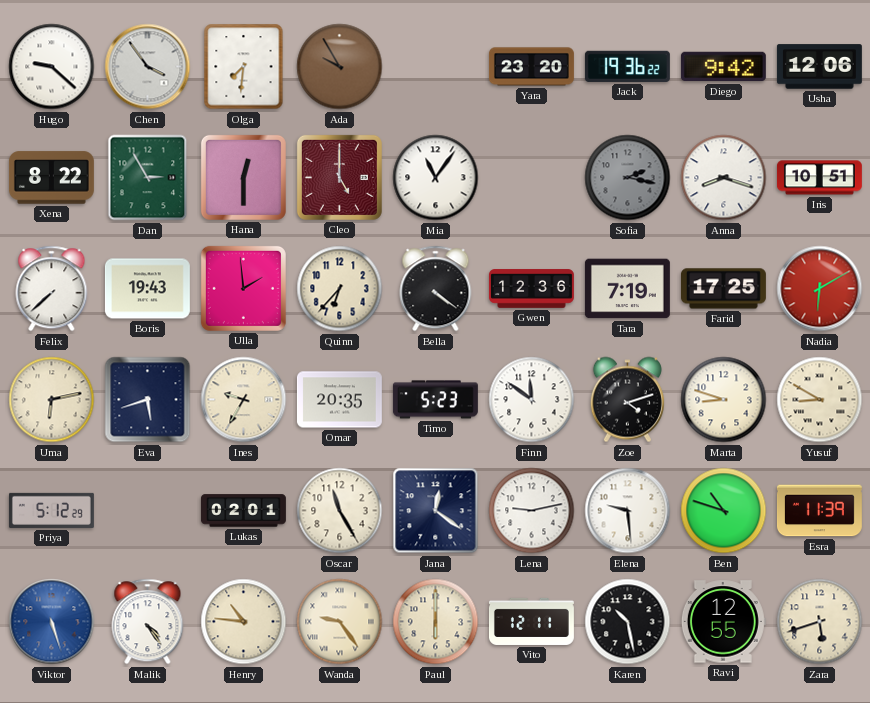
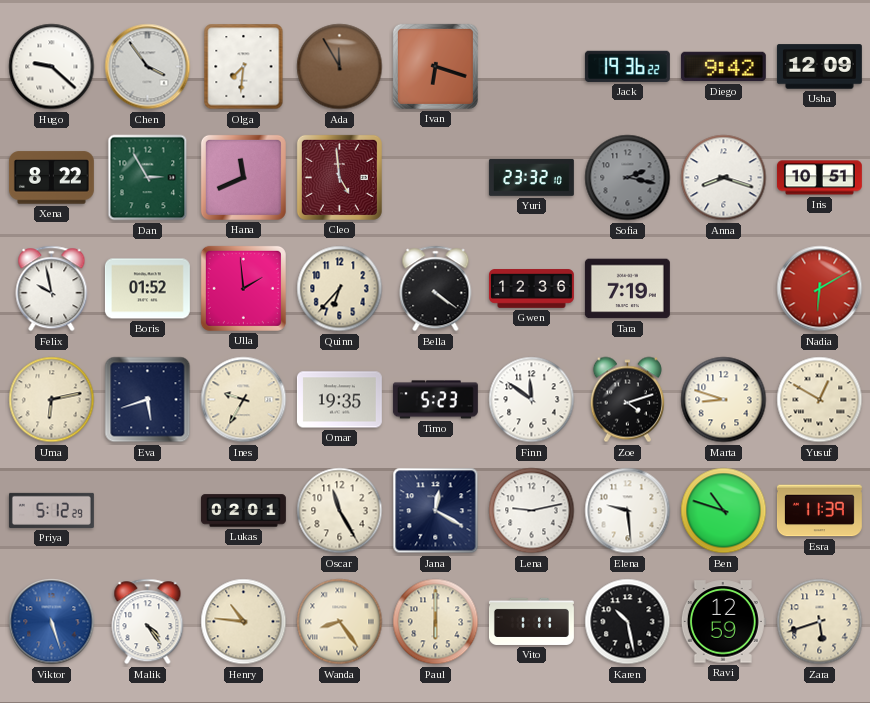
Ada: 9:55 -> 11:55 (340, 67)
Ivan: none -> 6:18 (435, 66)
Yara: 23:20 -> none (531, 67)
Usha: 12:06 -> 12:09 (819, 67)
Hana: 12:30 -> 11:41 (243, 177)
Cleo: 5:00 -> 4:59 (339, 177)
Mia: 11:06 -> none (436, 178)
Yuri: none -> 23:32 (531, 177)
Felix: 7:38 -> 9:58 (52, 289)
Boris: 19:43 -> 01:52 (147, 289)
Farid: 17:25 -> none (723, 289)
Omar: 20:35 -> 19:35 (339, 400)
Yusuf: 8:50 -> 12:50 (820, 400)
Jana: 12:21 -> 12:20 (436, 511)
Wanda: 9:24 -> 8:24 (340, 622)
Vito: 12:11 -> 1:11 (531, 621)
Ravi: 12:55 -> 12:59 (723, 622)
